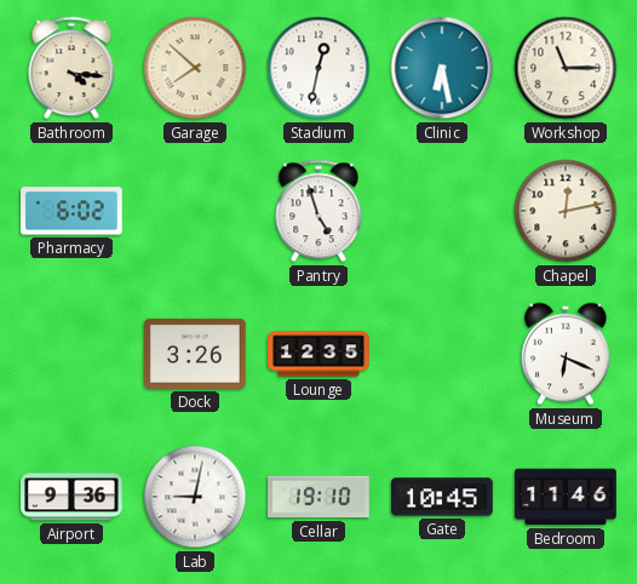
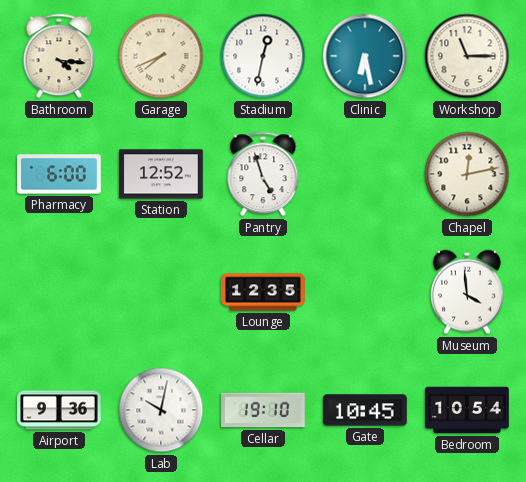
Garage: 7:52 -> 7:41 (161, 56)
Pharmacy: 6:02 -> 6:00 (59, 174)
Station: none -> 12:52 (161, 174)
Dock: 3:26 -> none (196, 354)
Museum: 6:19 -> 3:59 (468, 292)
Lab: 9:02 -> 10:02 (161, 410)
Bedroom: 11:46 -> 10:54 (467, 410)
